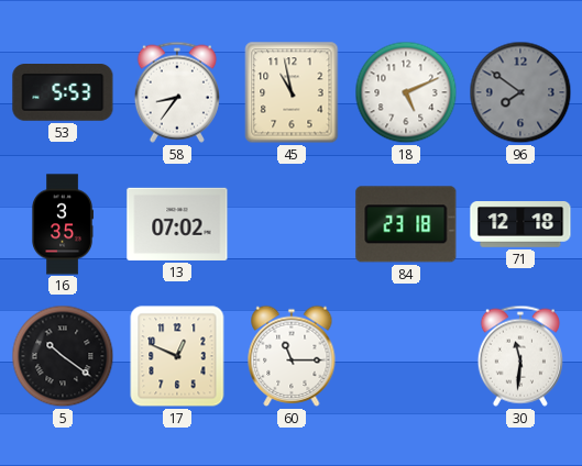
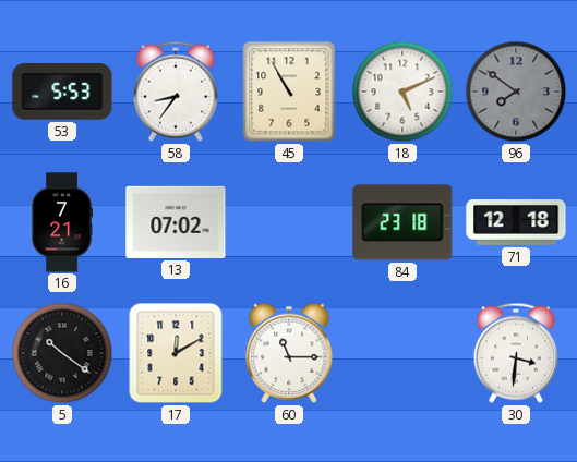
45: 10:58 -> 10:55 (289, 92)
16: 3:35 -> 7:21 (62, 222)
17: 12:49 -> 12:10 (176, 353)
30: 11:31 -> 3:31 (516, 353)
